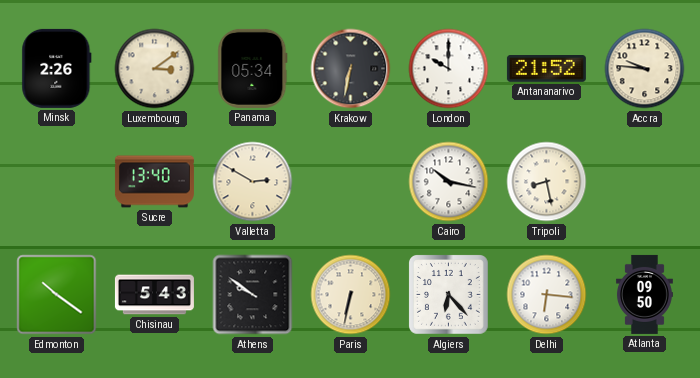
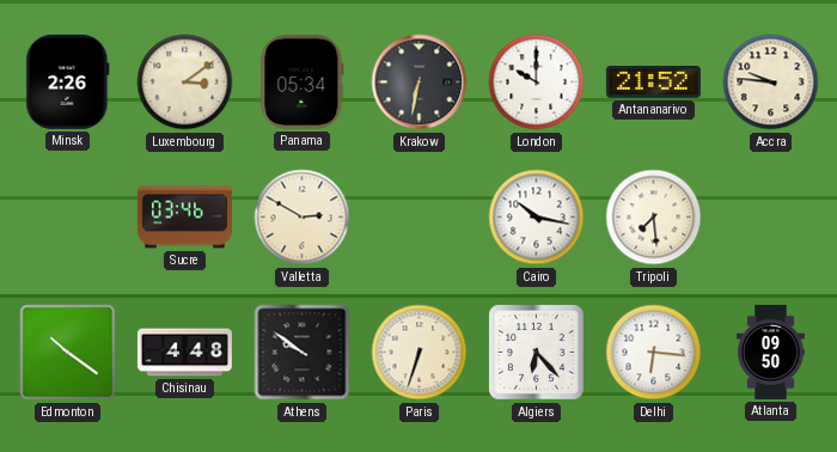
Sucre: 13:40 -> 03:46 (184, 218)
Tripoli: 8:28 -> 7:29 (654, 218)
Chisinau: 5:43 -> 4:48 (184, 353)
Paris: 6:32 -> 6:33 (420, 353)
